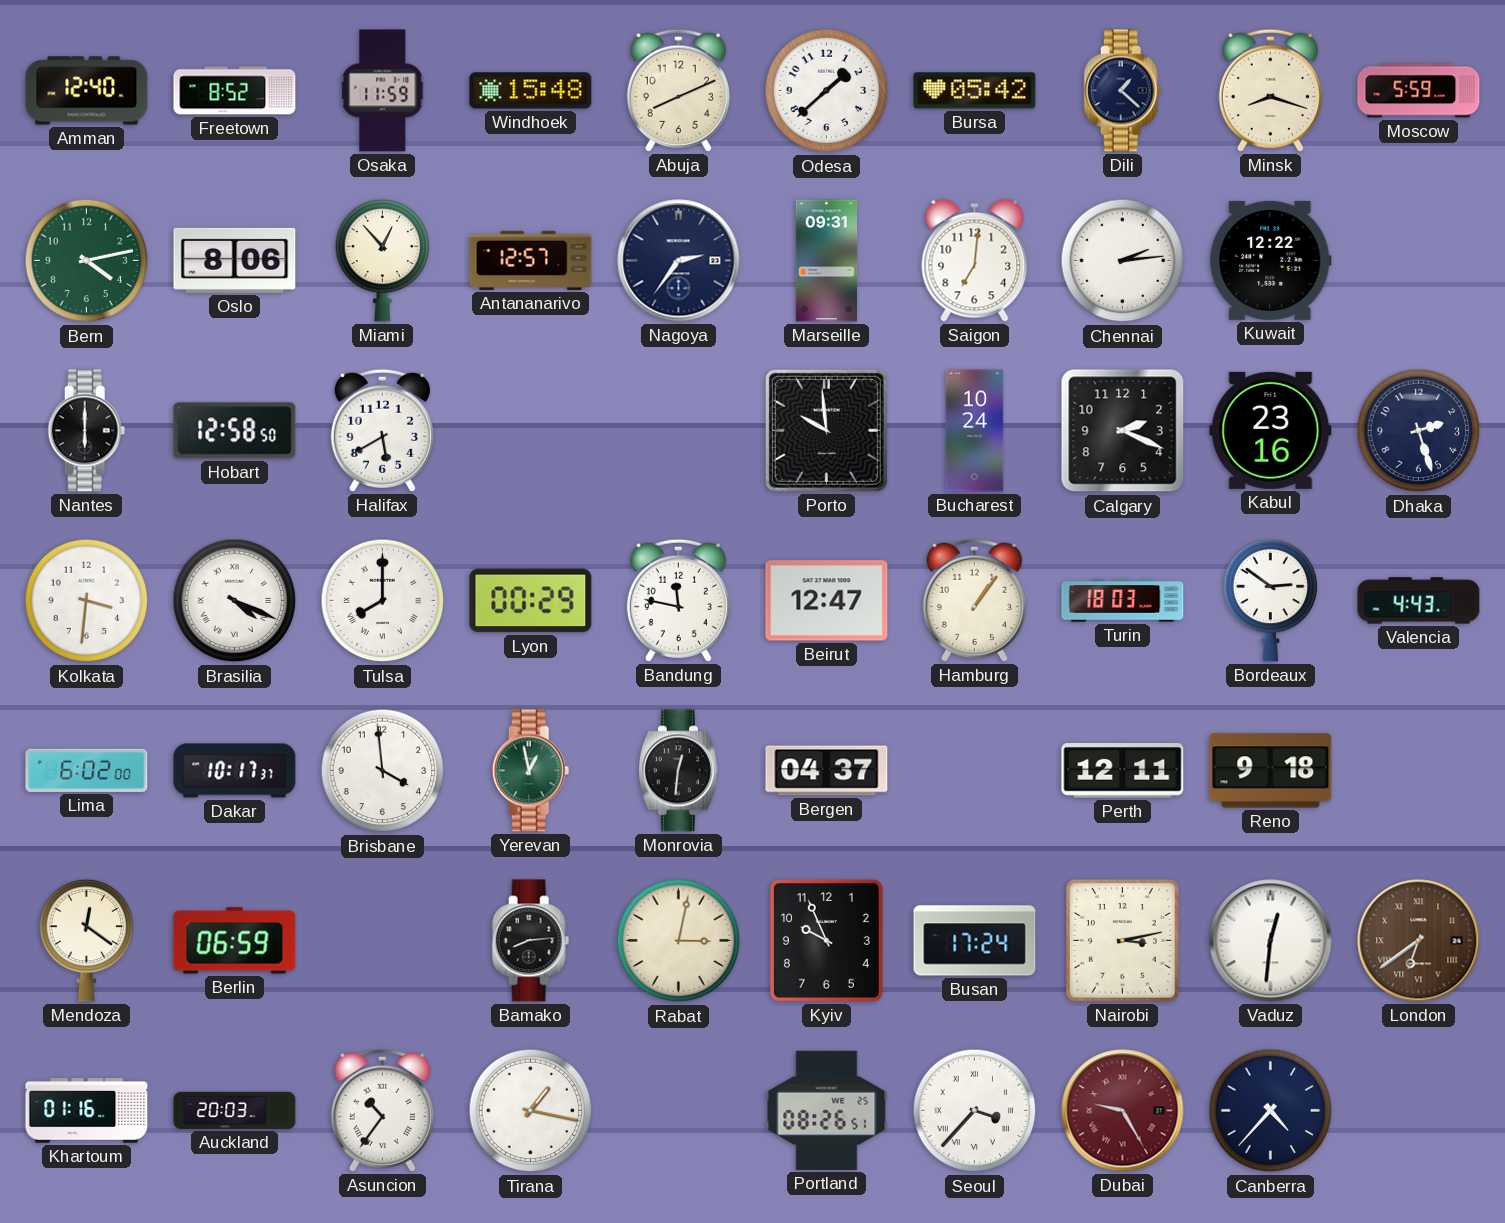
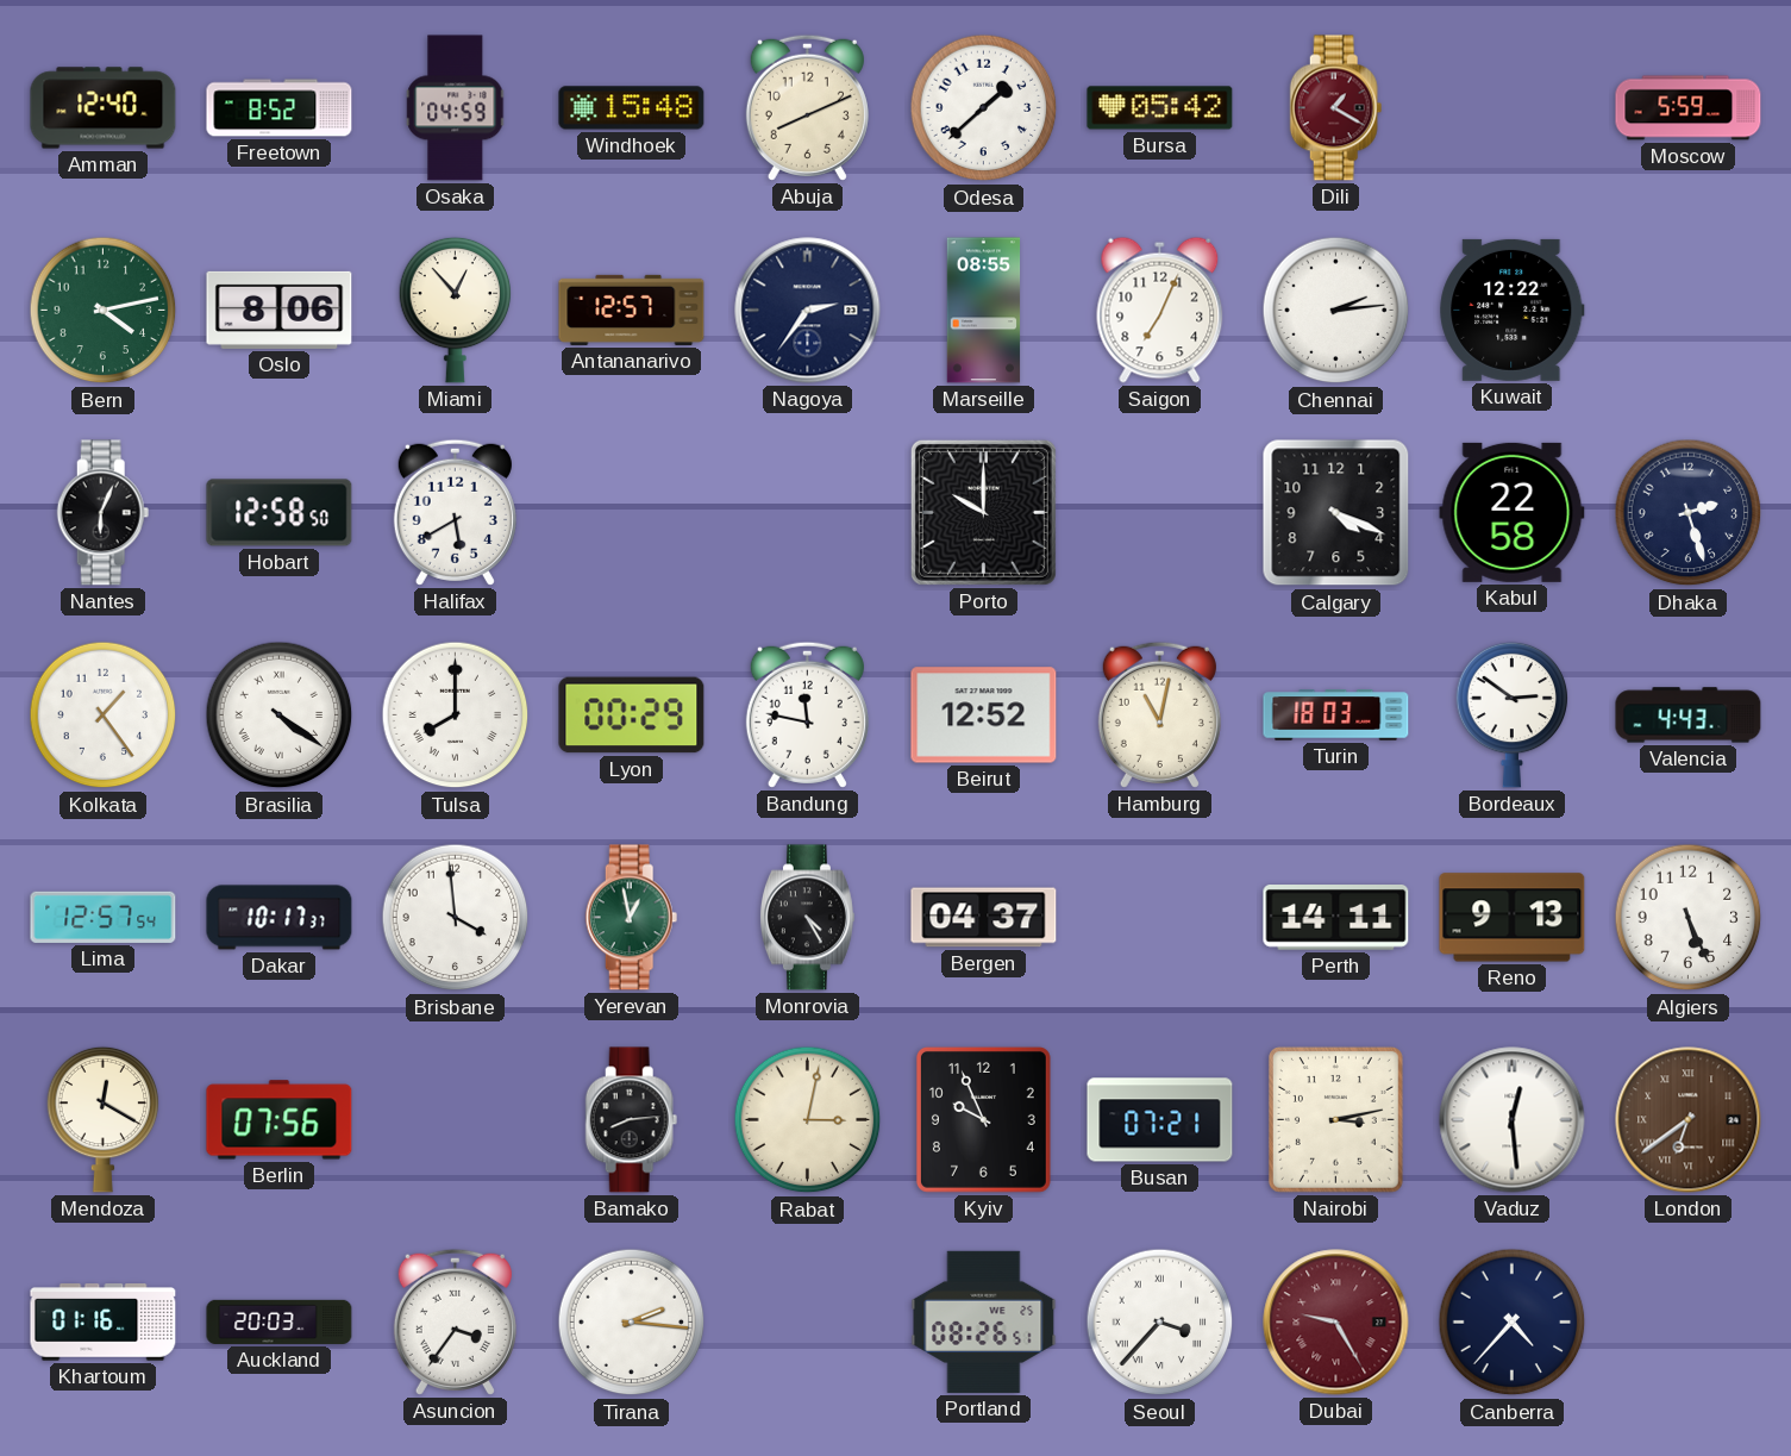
Osaka: 11:59 -> 04:59 (456, 108)
Dili: 1:22 -> 1:20 (1336, 108)
Dili dial: navy -> burgundy (1336, 108)
Minsk: 8:18 -> none (1270, 90)
Marseille: 09:31 -> 08:55 (984, 311)
Saigon: 7:01 -> 7:04 (1160, 310)
Nantes: 6:00 -> 6:04 (104, 513)
Porto: 9:59 -> 10:00 (983, 512)
Bucharest: 10:24 -> none (975, 431)
Calgary: 2:19 -> 4:19 (1336, 513)
Kabul: 23:16 -> 22:58 (1513, 512)
Kolkata: 3:31 -> 1:24 (104, 715)
Brasilia: 4:19 -> 4:21 (280, 715)
Beirut: 12:47 -> 12:52 (984, 715)
Hamburg: 1:06 -> 11:02 (1159, 714)
Lima: 6:02 -> 12:57 (104, 917)
Monrovia: 12:31 -> 4:25 (807, 918)
Perth: 12:11 -> 14:11 (1336, 918)
Reno: 9:18 -> 9:13 (1513, 918)
Algiers: none -> 5:26 (1689, 918)
Mendoza: 12:21 -> 12:20 (104, 1119)
Berlin: 06:59 -> 07:56 (280, 1120)
Busan: 17:24 -> 07:21 (1160, 1120)
Vaduz: 12:31 -> 12:29 (1513, 1120)
Asuncion: 10:36 -> 3:36 (455, 1321)
Tirana: 1:17 -> 2:16 (632, 1323)
